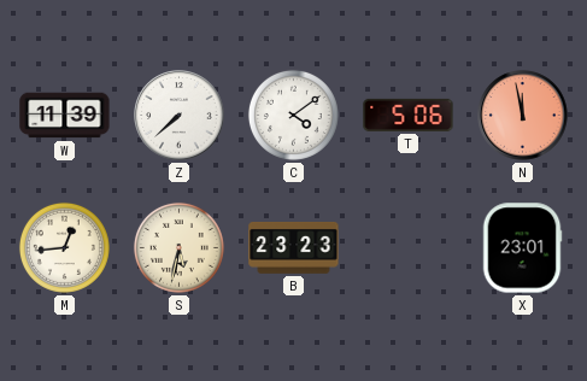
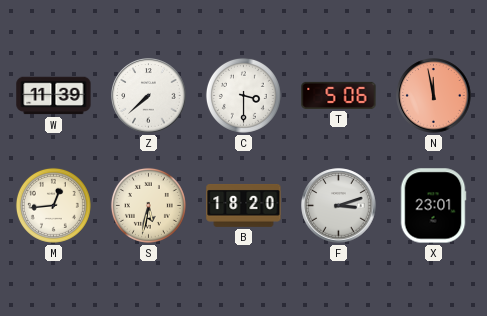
C: 4:09 -> 3:30 (243, 95)
B: 23:23 -> 18:20 (244, 205)
F: none -> 3:12 (339, 206)
